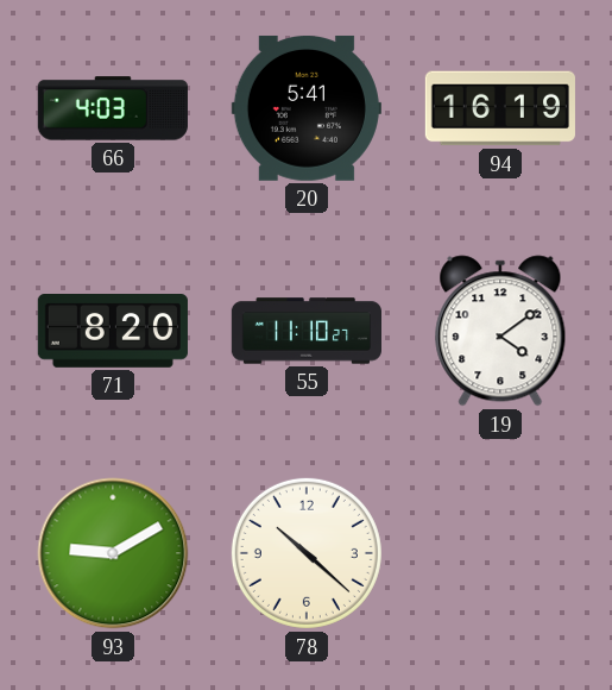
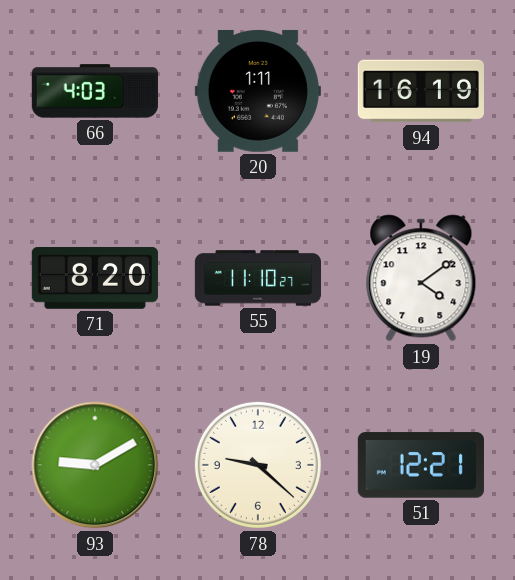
20: 5:41 -> 1:11 (258, 91)
78: 10:22 -> 9:22 (258, 465)
51: none -> 12:21 (421, 465)
